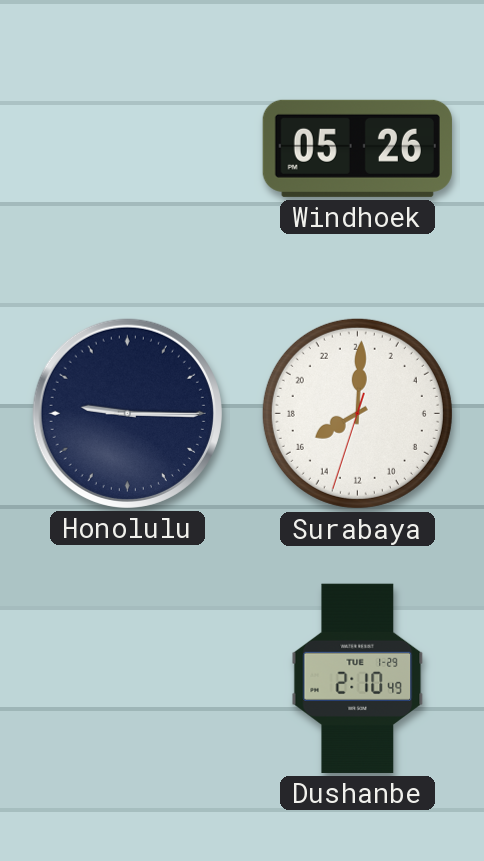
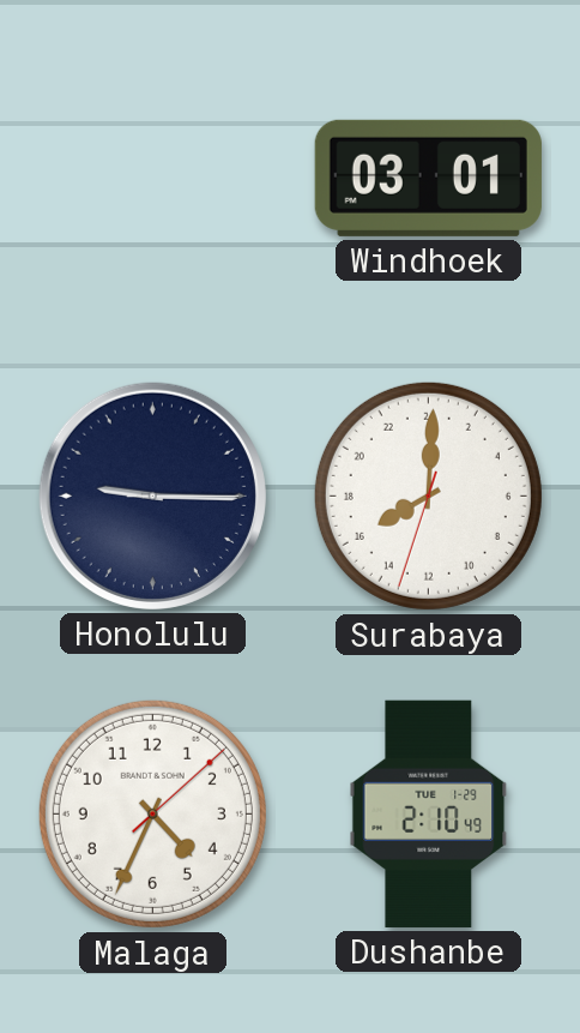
Windhoek: 05:26 -> 03:01 (428, 178)
Malaga: none -> 4:34 (152, 813)
